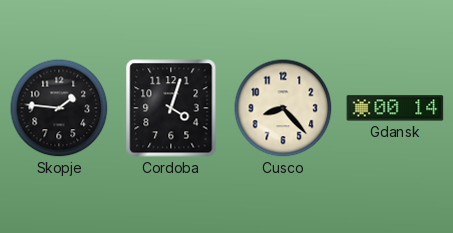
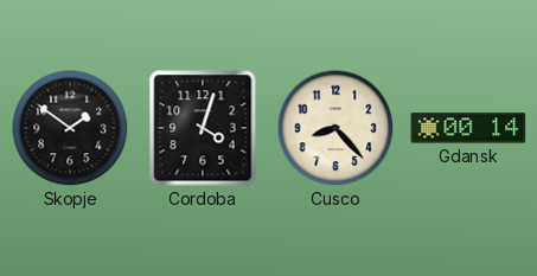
Skopje: 1:46 -> 1:51 (70, 128)
